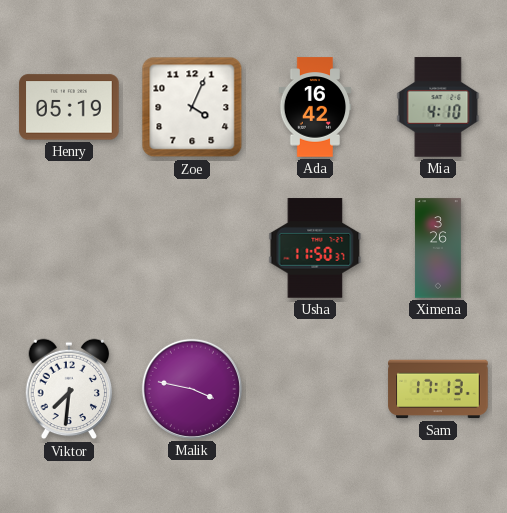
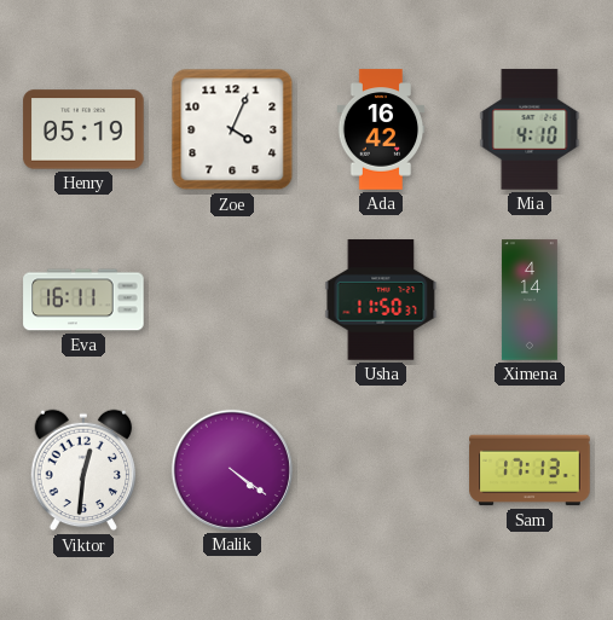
Eva: none -> 16:11 (83, 300)
Ximena: 3:26 -> 4:14 (530, 300)
Viktor: 7:31 -> 12:31 (83, 470)
Malik: 3:47 -> 4:21 (232, 470)
